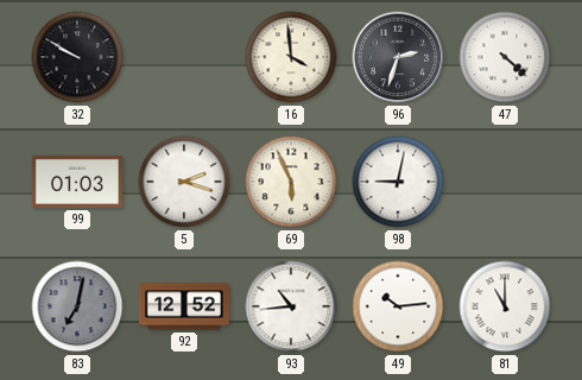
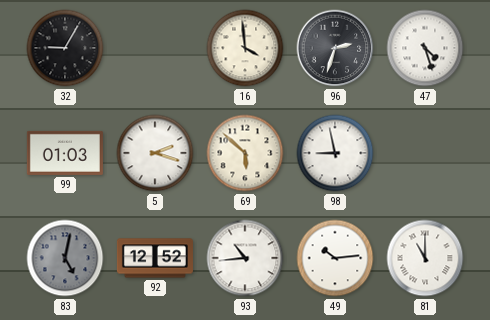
32: 9:50 -> 9:05 (65, 48)
47: 4:22 -> 4:27 (425, 48)
69: 5:56 -> 5:52 (245, 153)
98: 9:02 -> 8:58 (335, 153)
83: 7:02 -> 5:02 (65, 258)
